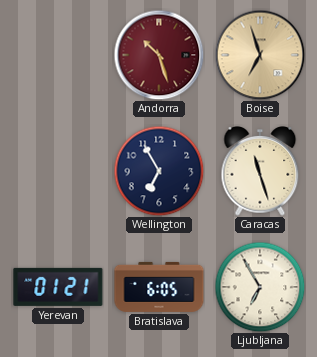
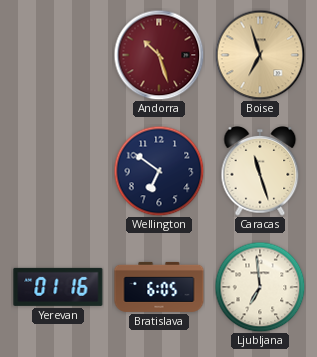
Wellington: 6:55 -> 6:51 (159, 171)
Yerevan: 01:21 -> 01:16 (58, 287)
Ljubljana: 6:55 -> 6:59 (260, 287)
